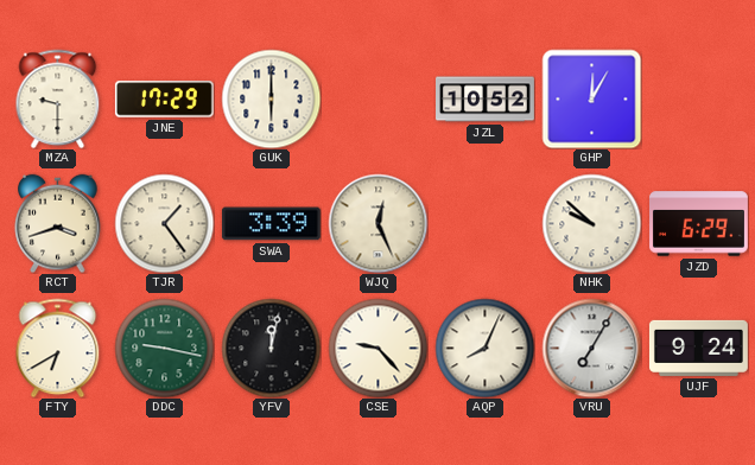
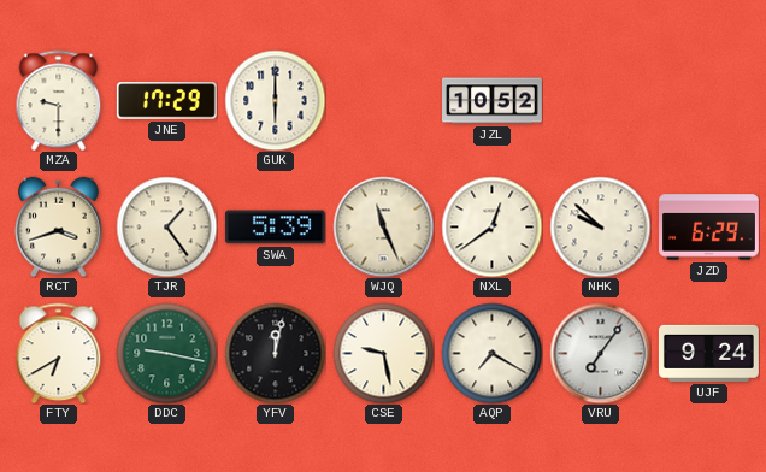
GHP: 12:05 -> none (591, 98)
SWA: 3:39 -> 5:39 (275, 228)
WJQ: 12:26 -> 11:26 (383, 226)
NXL: none -> 12:39 (491, 226)
CSE: 9:23 -> 9:28 (383, 353)
AQP: 8:04 -> 7:20 (491, 353)
VRU: 7:05 -> 7:06 (600, 353)
